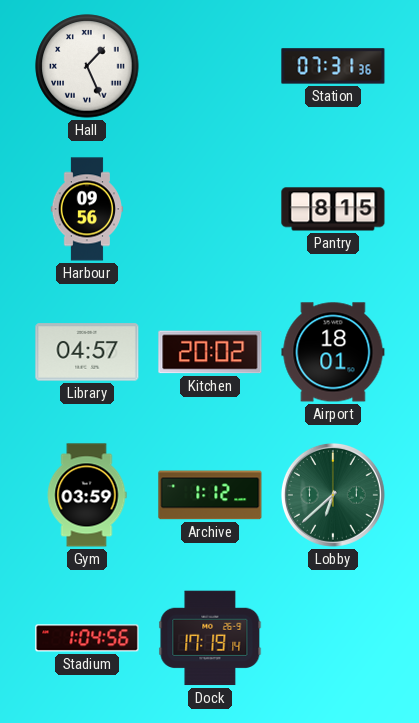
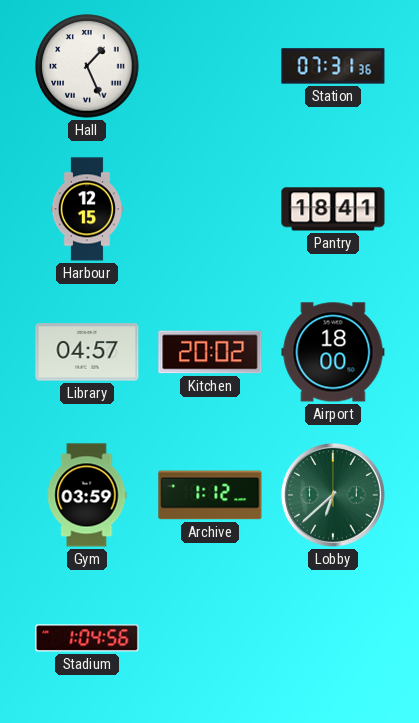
Harbour: 09:56 -> 12:15 (86, 209)
Pantry: 8:15 -> 18:41 (333, 209)
Airport: 18:01 -> 18:00 (333, 352)
Dock: 17:19 -> none (210, 638)
